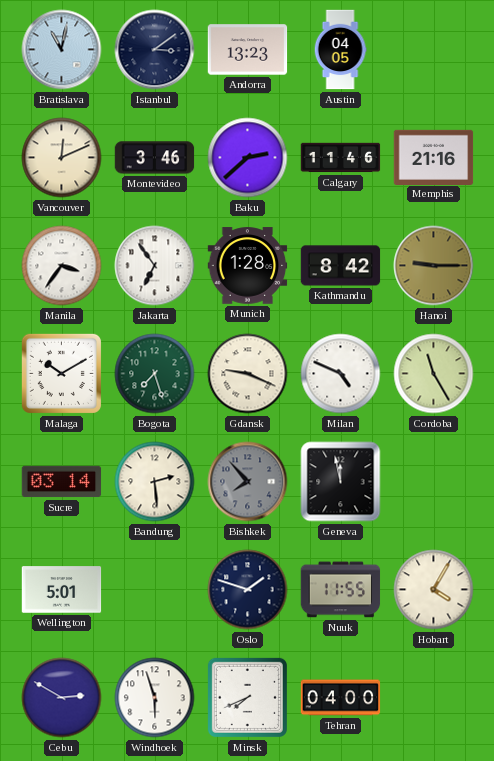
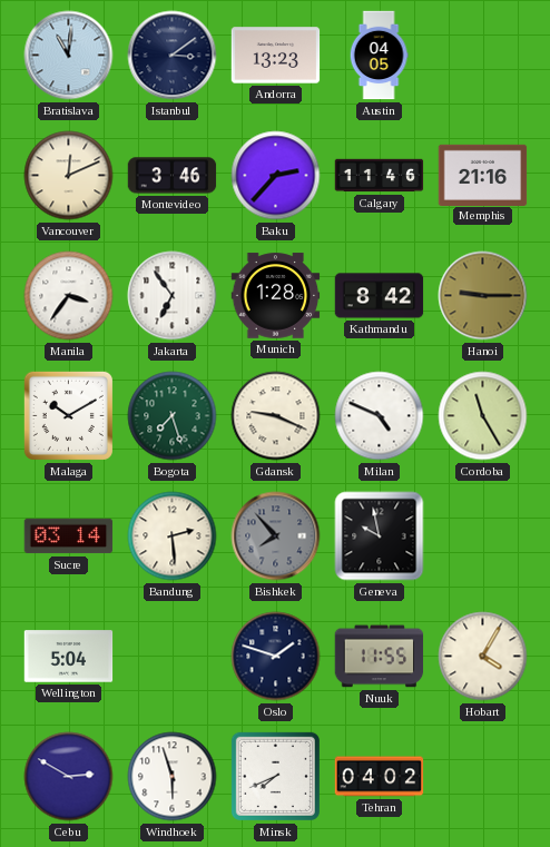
Bratislava: 11:02 -> 11:01 (69, 56)
Baku: 2:38 -> 2:37 (276, 176)
Geneva: 11:58 -> 9:58 (380, 536)
Wellington: 5:01 -> 5:04 (69, 657)
Tehran: 04:00 -> 04:02 (380, 777)
